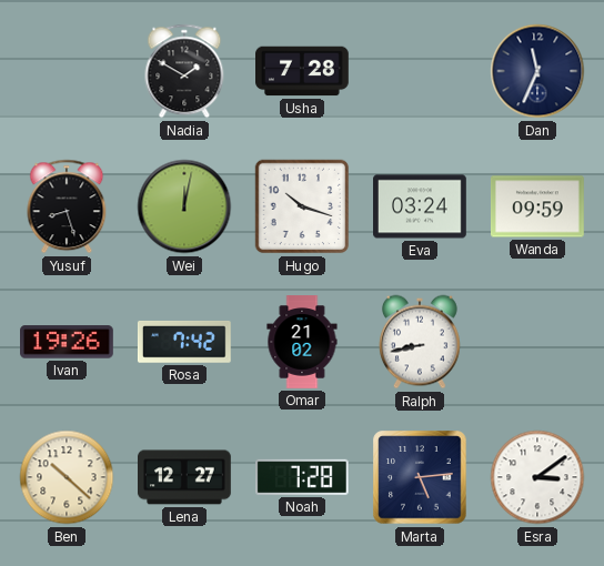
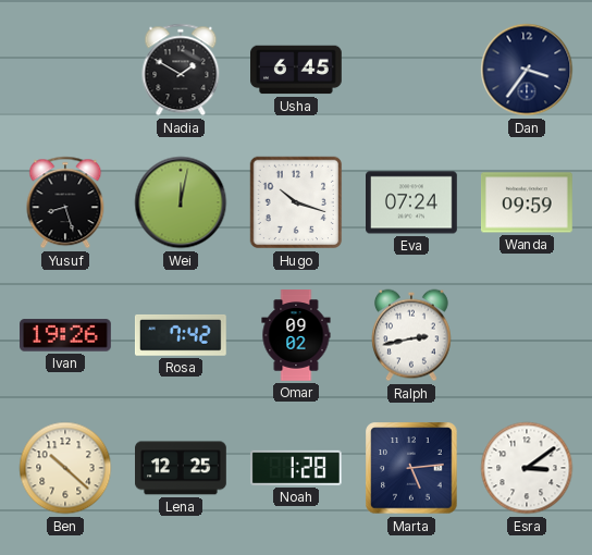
Usha: 7:28 -> 6:45 (297, 70)
Dan: 11:34 -> 3:36 (527, 70)
Eva: 03:24 -> 07:24 (412, 202)
Omar: 21:02 -> 09:02 (296, 335)
Ralph: 8:43 -> 2:43 (411, 335)
Lena: 12:27 -> 12:25 (182, 468)
Noah: 7:28 -> 1:28 (296, 468)
